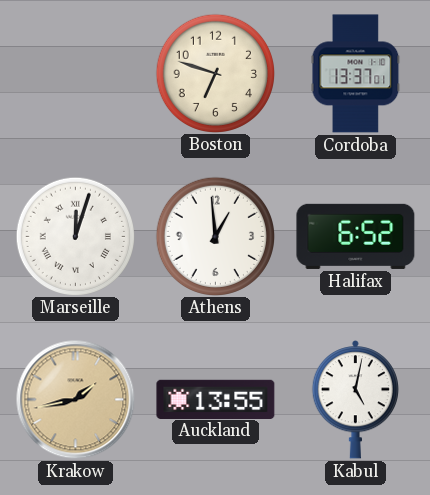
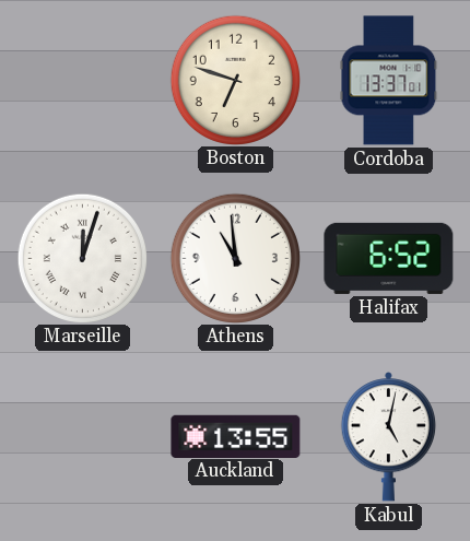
Athens: 12:59 -> 10:59 (235, 258)
Krakow: 1:43 -> none (76, 400)
